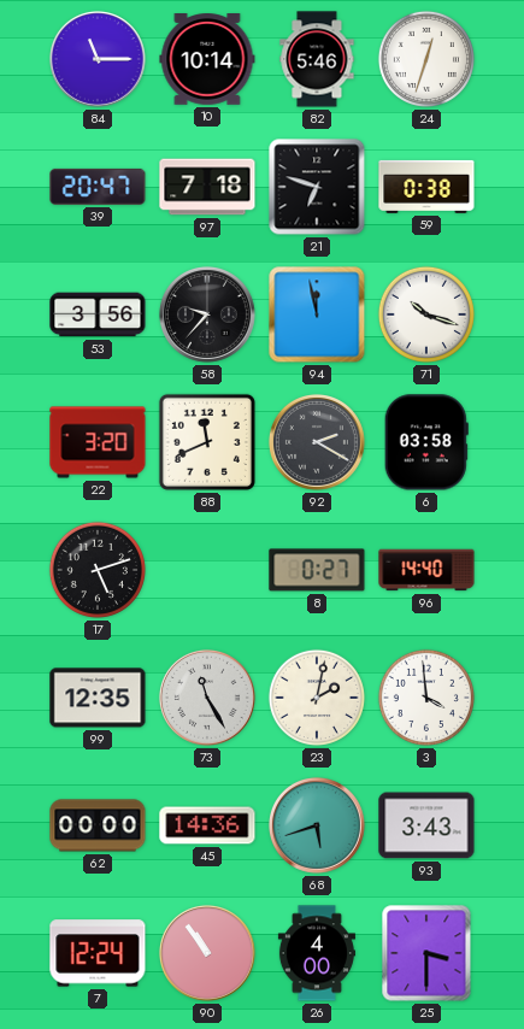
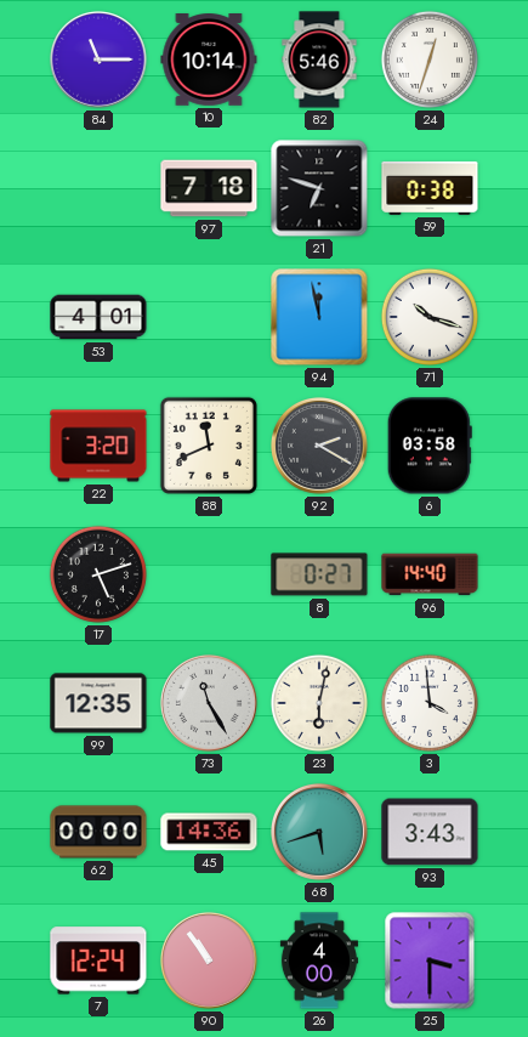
39: 20:47 -> none (98, 187)
53: 3:56 -> 4:01 (98, 317)
58: 9:37 -> none (207, 314)
23: 2:02 -> 6:02 (319, 703)
